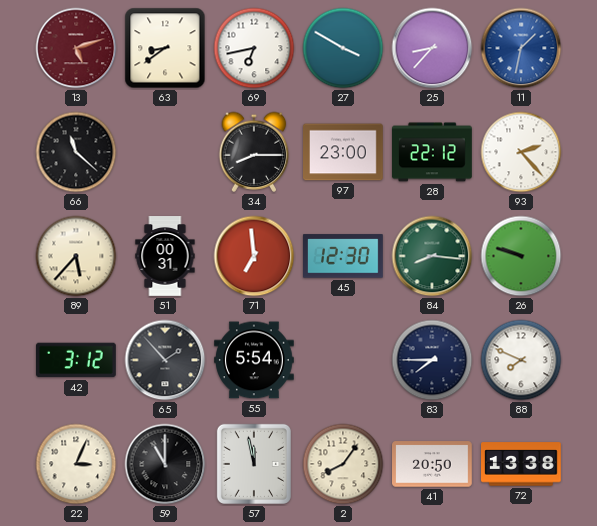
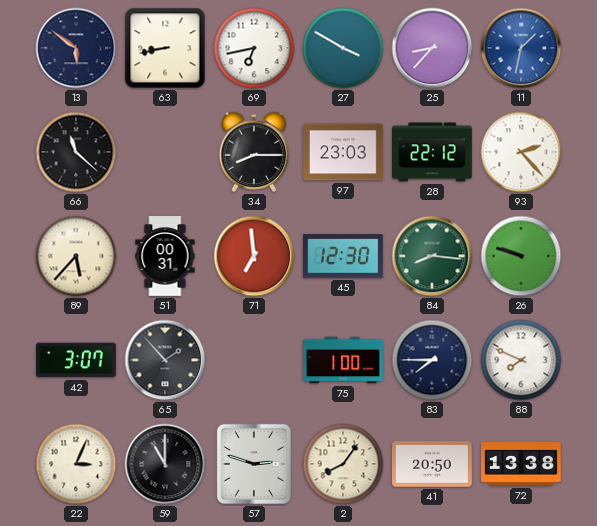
13: 5:12 -> 5:51 (76, 48)
13 dial: burgundy -> navy (76, 48)
63: 8:39 -> 8:43 (165, 48)
97: 23:00 -> 23:03 (344, 152)
42: 3:12 -> 3:07 (77, 360)
55: 5:54 -> none (255, 360)
75: none -> 1:00 (343, 360)
57: 11:58 -> 2:48 (254, 464)
